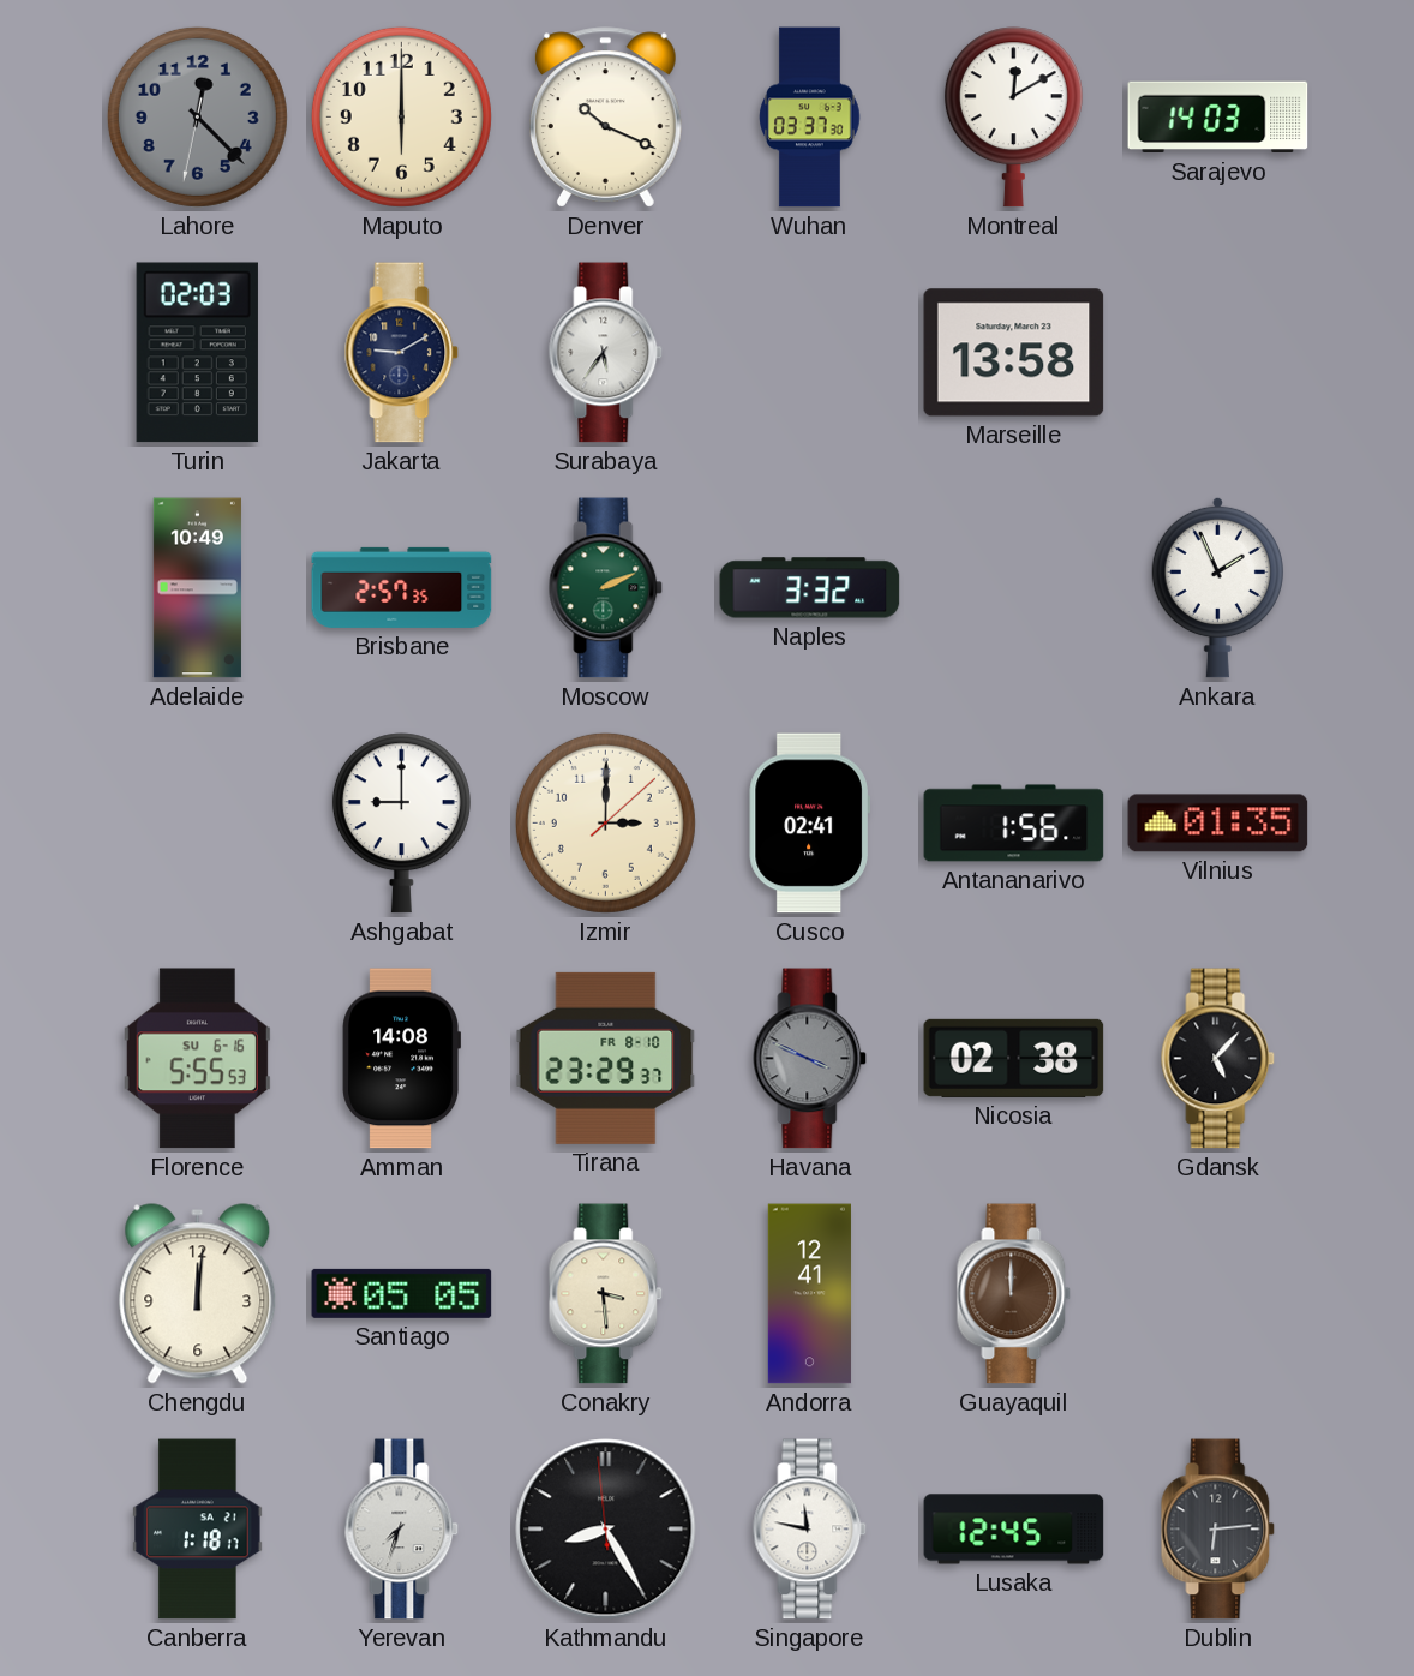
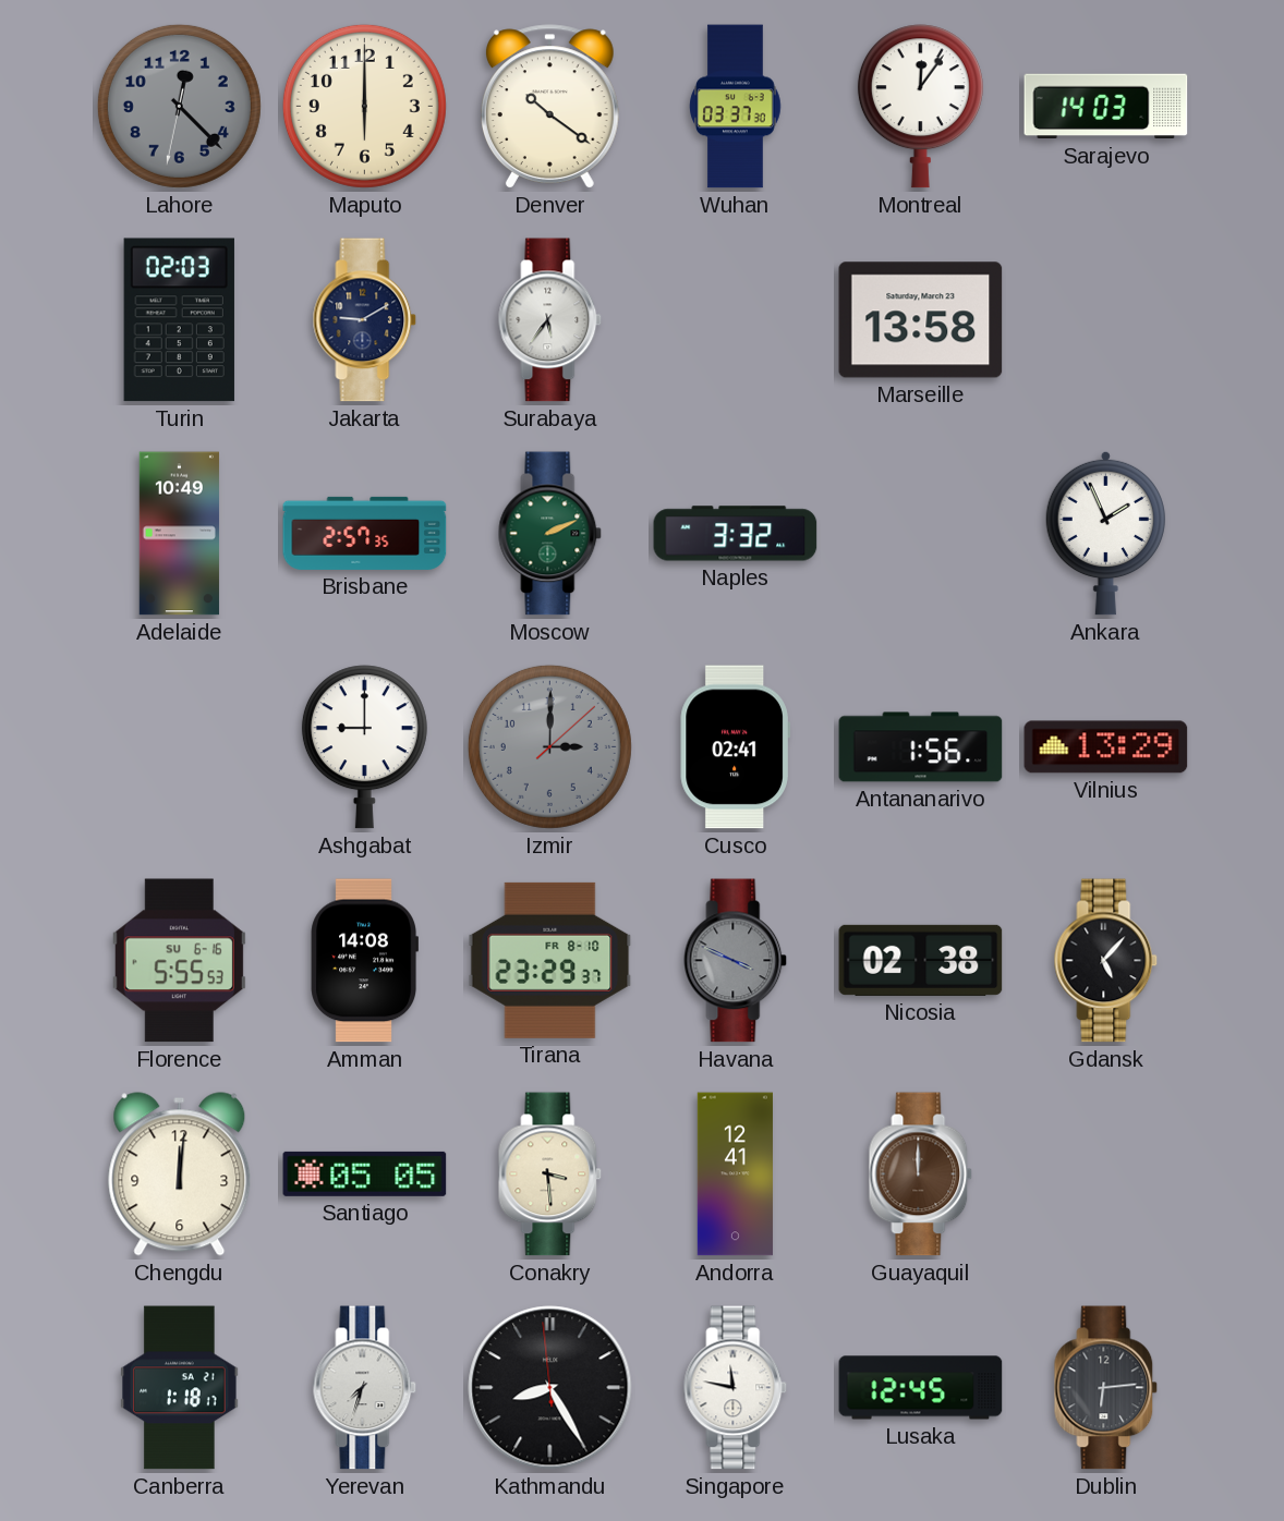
Denver: 10:19 -> 10:21 (549, 107)
Montreal: 12:10 -> 12:06 (920, 107)
Izmir dial: cream -> grey (549, 746)
Vilnius: 01:35 -> 13:29 (1106, 747)
